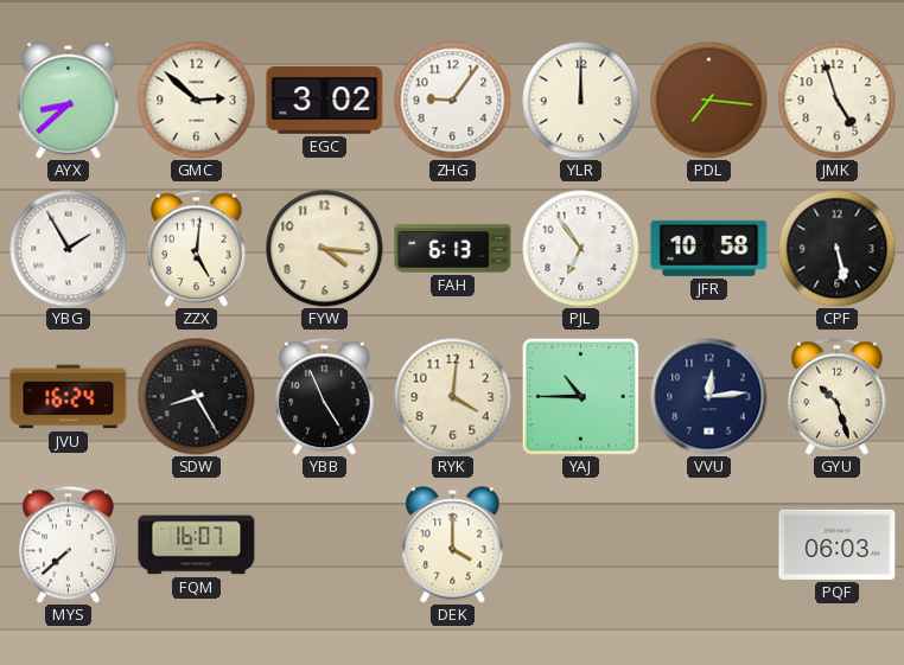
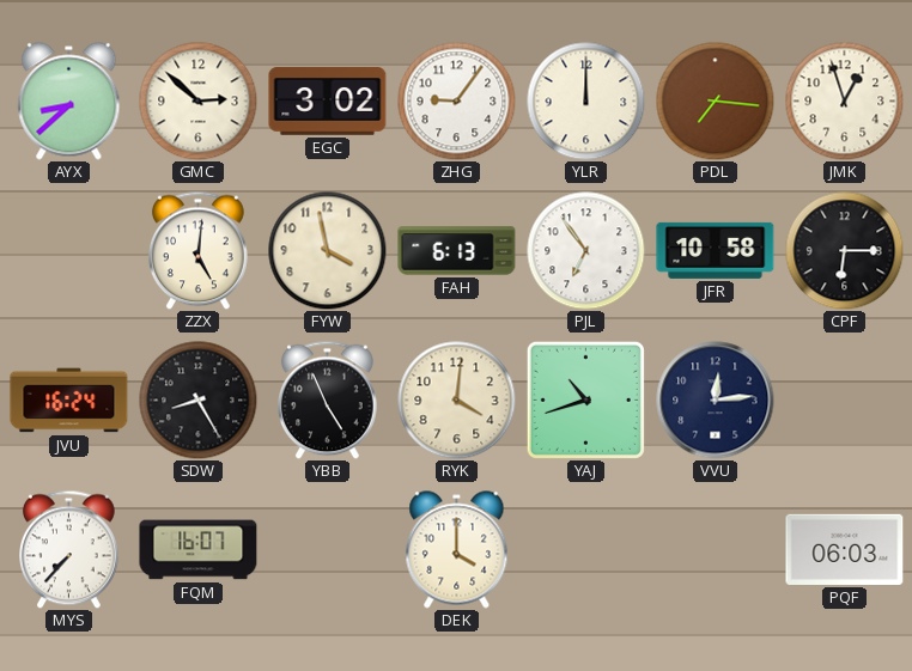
JMK: 4:57 -> 12:57 (845, 102)
YBG: 1:55 -> none (69, 249)
FYW: 4:16 -> 3:58 (328, 251)
CPF: 5:28 -> 6:15 (845, 251)
YAJ: 10:45 -> 10:42 (585, 399)
GYU: 10:27 -> none (838, 396)
MYS: 7:38 -> 7:37 (69, 549)
